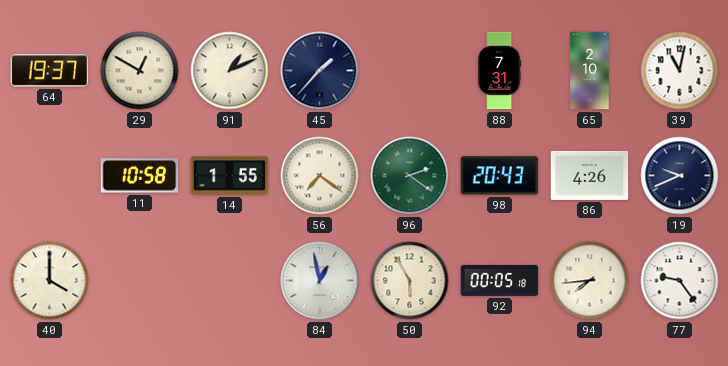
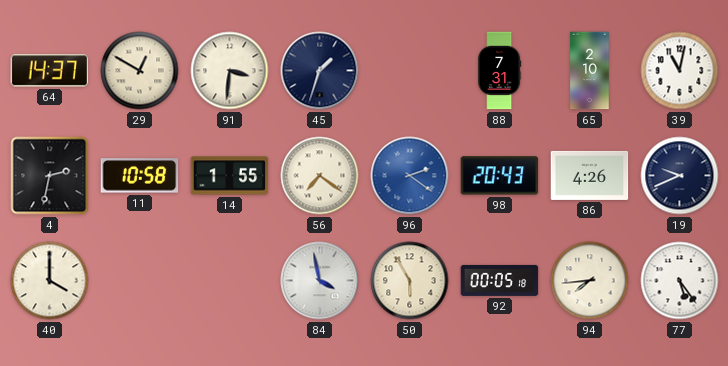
64: 19:37 -> 14:37 (50, 71)
91: 1:11 -> 3:31 (230, 71)
45: 1:37 -> 1:33 (320, 71)
4: none -> 2:32 (50, 176)
96 dial: green -> blue (410, 176)
84: 12:58 -> 3:58 (320, 281)
77: 9:24 -> 5:24 (680, 281)
